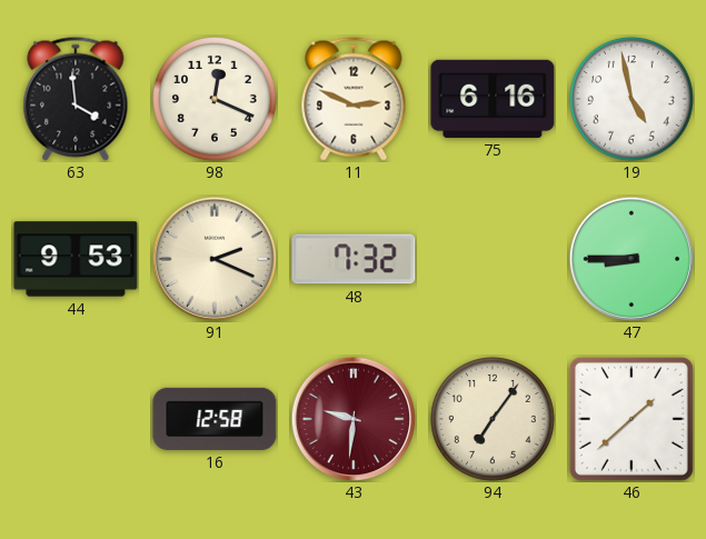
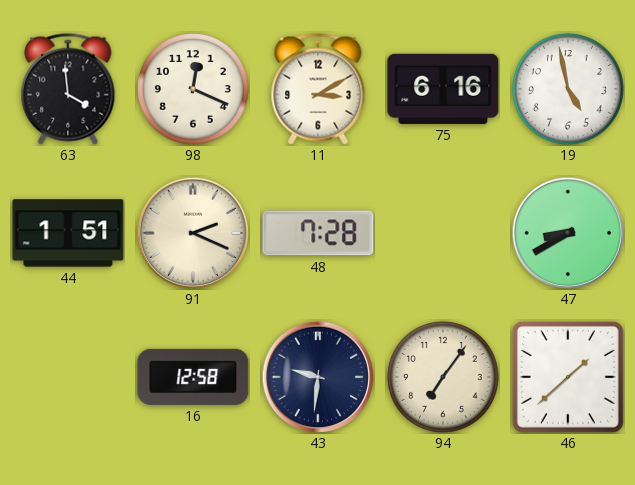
11: 2:49 -> 3:10 (318, 89)
44: 9:53 -> 1:51 (68, 233)
48: 7:32 -> 7:28 (318, 233)
47: 8:45 -> 8:40 (567, 232)
43 dial: burgundy -> navy (317, 376)
